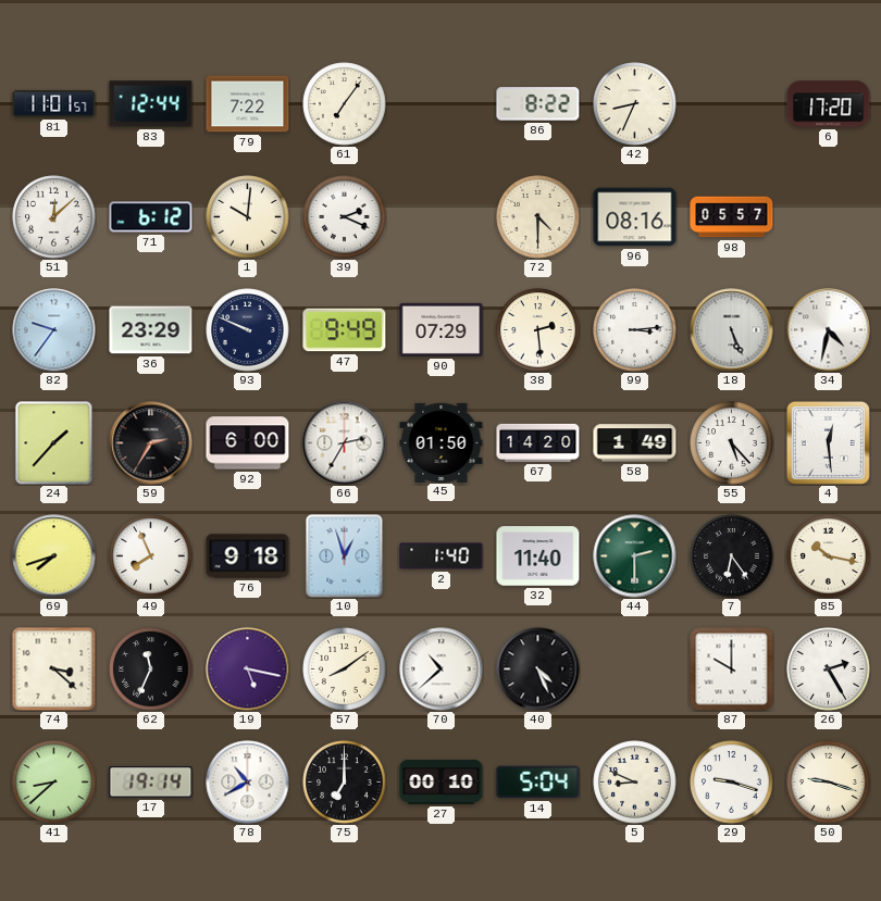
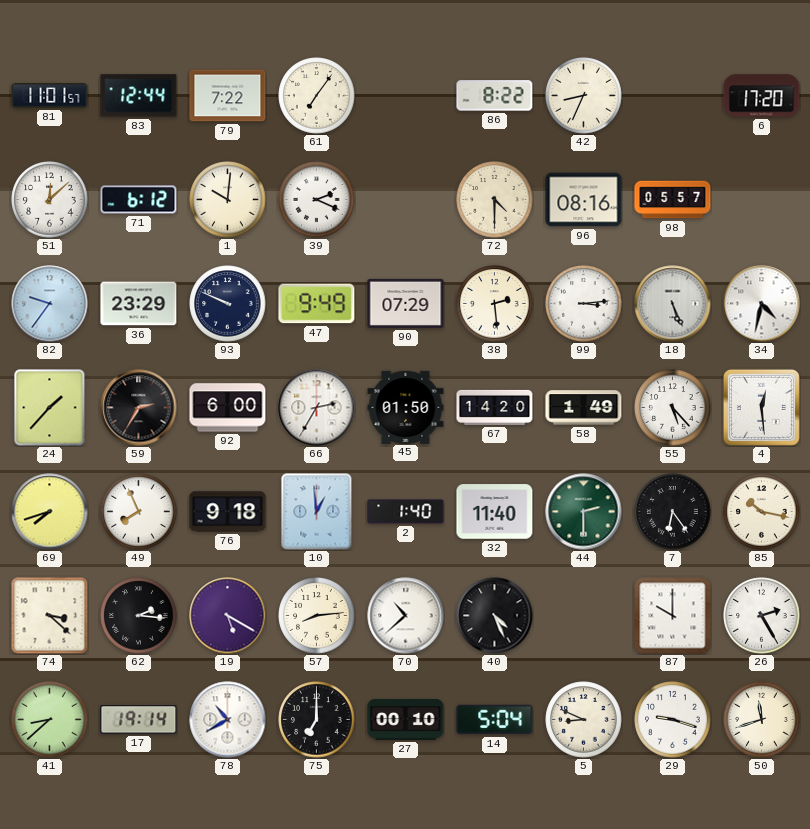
10: 12:57 -> 12:59 (317, 512)
62: 11:34 -> 2:16 (139, 616)
19: 5:17 -> 5:20 (228, 616)
57: 8:09 -> 8:14 (317, 616)
50: 9:18 -> 11:42 (762, 720)
